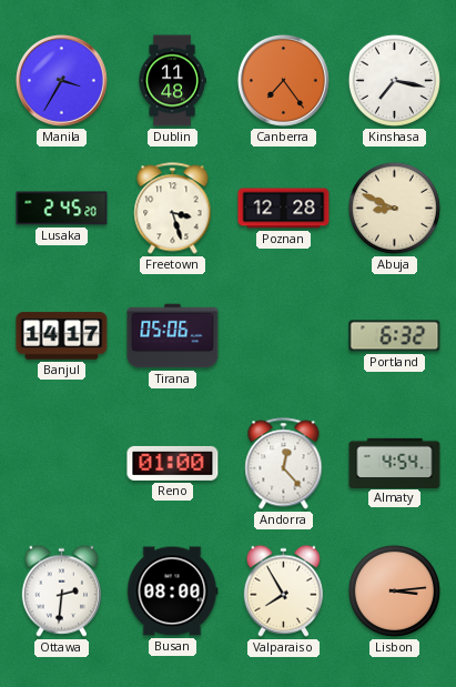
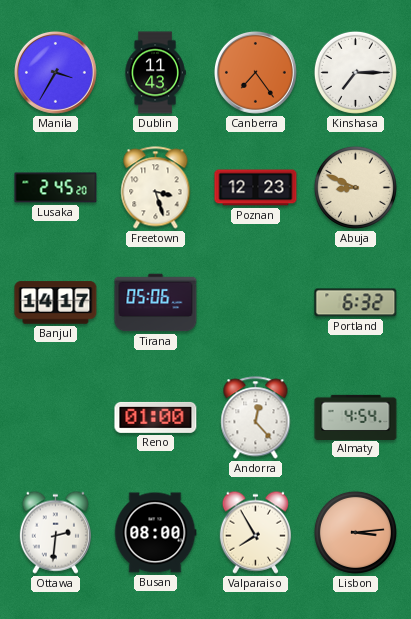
Dublin: 11:48 -> 11:43 (155, 73)
Kinshasa: 7:17 -> 7:15 (355, 72)
Poznan: 12:28 -> 12:23 (256, 188)
